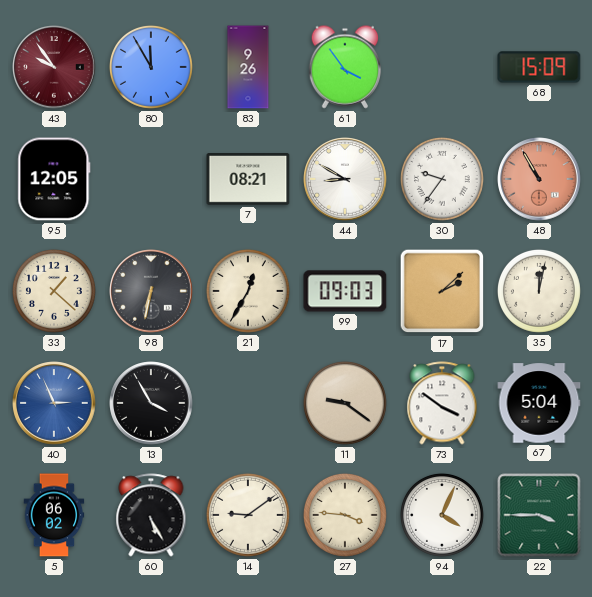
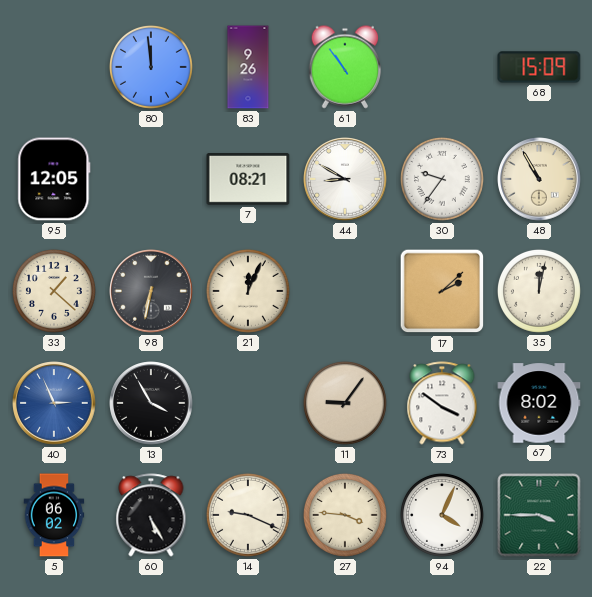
43: 9:54 -> none (54, 67)
80: 11:55 -> 11:59 (151, 67)
61: 3:54 -> 10:54 (345, 67)
48 dial: salmon -> cream (539, 179)
21: 12:35 -> 12:04 (248, 291)
99: 09:03 -> none (345, 291)
11: 9:21 -> 9:06 (345, 403)
67: 5:04 -> 8:02 (539, 403)
14: 9:09 -> 9:19 (248, 515)
